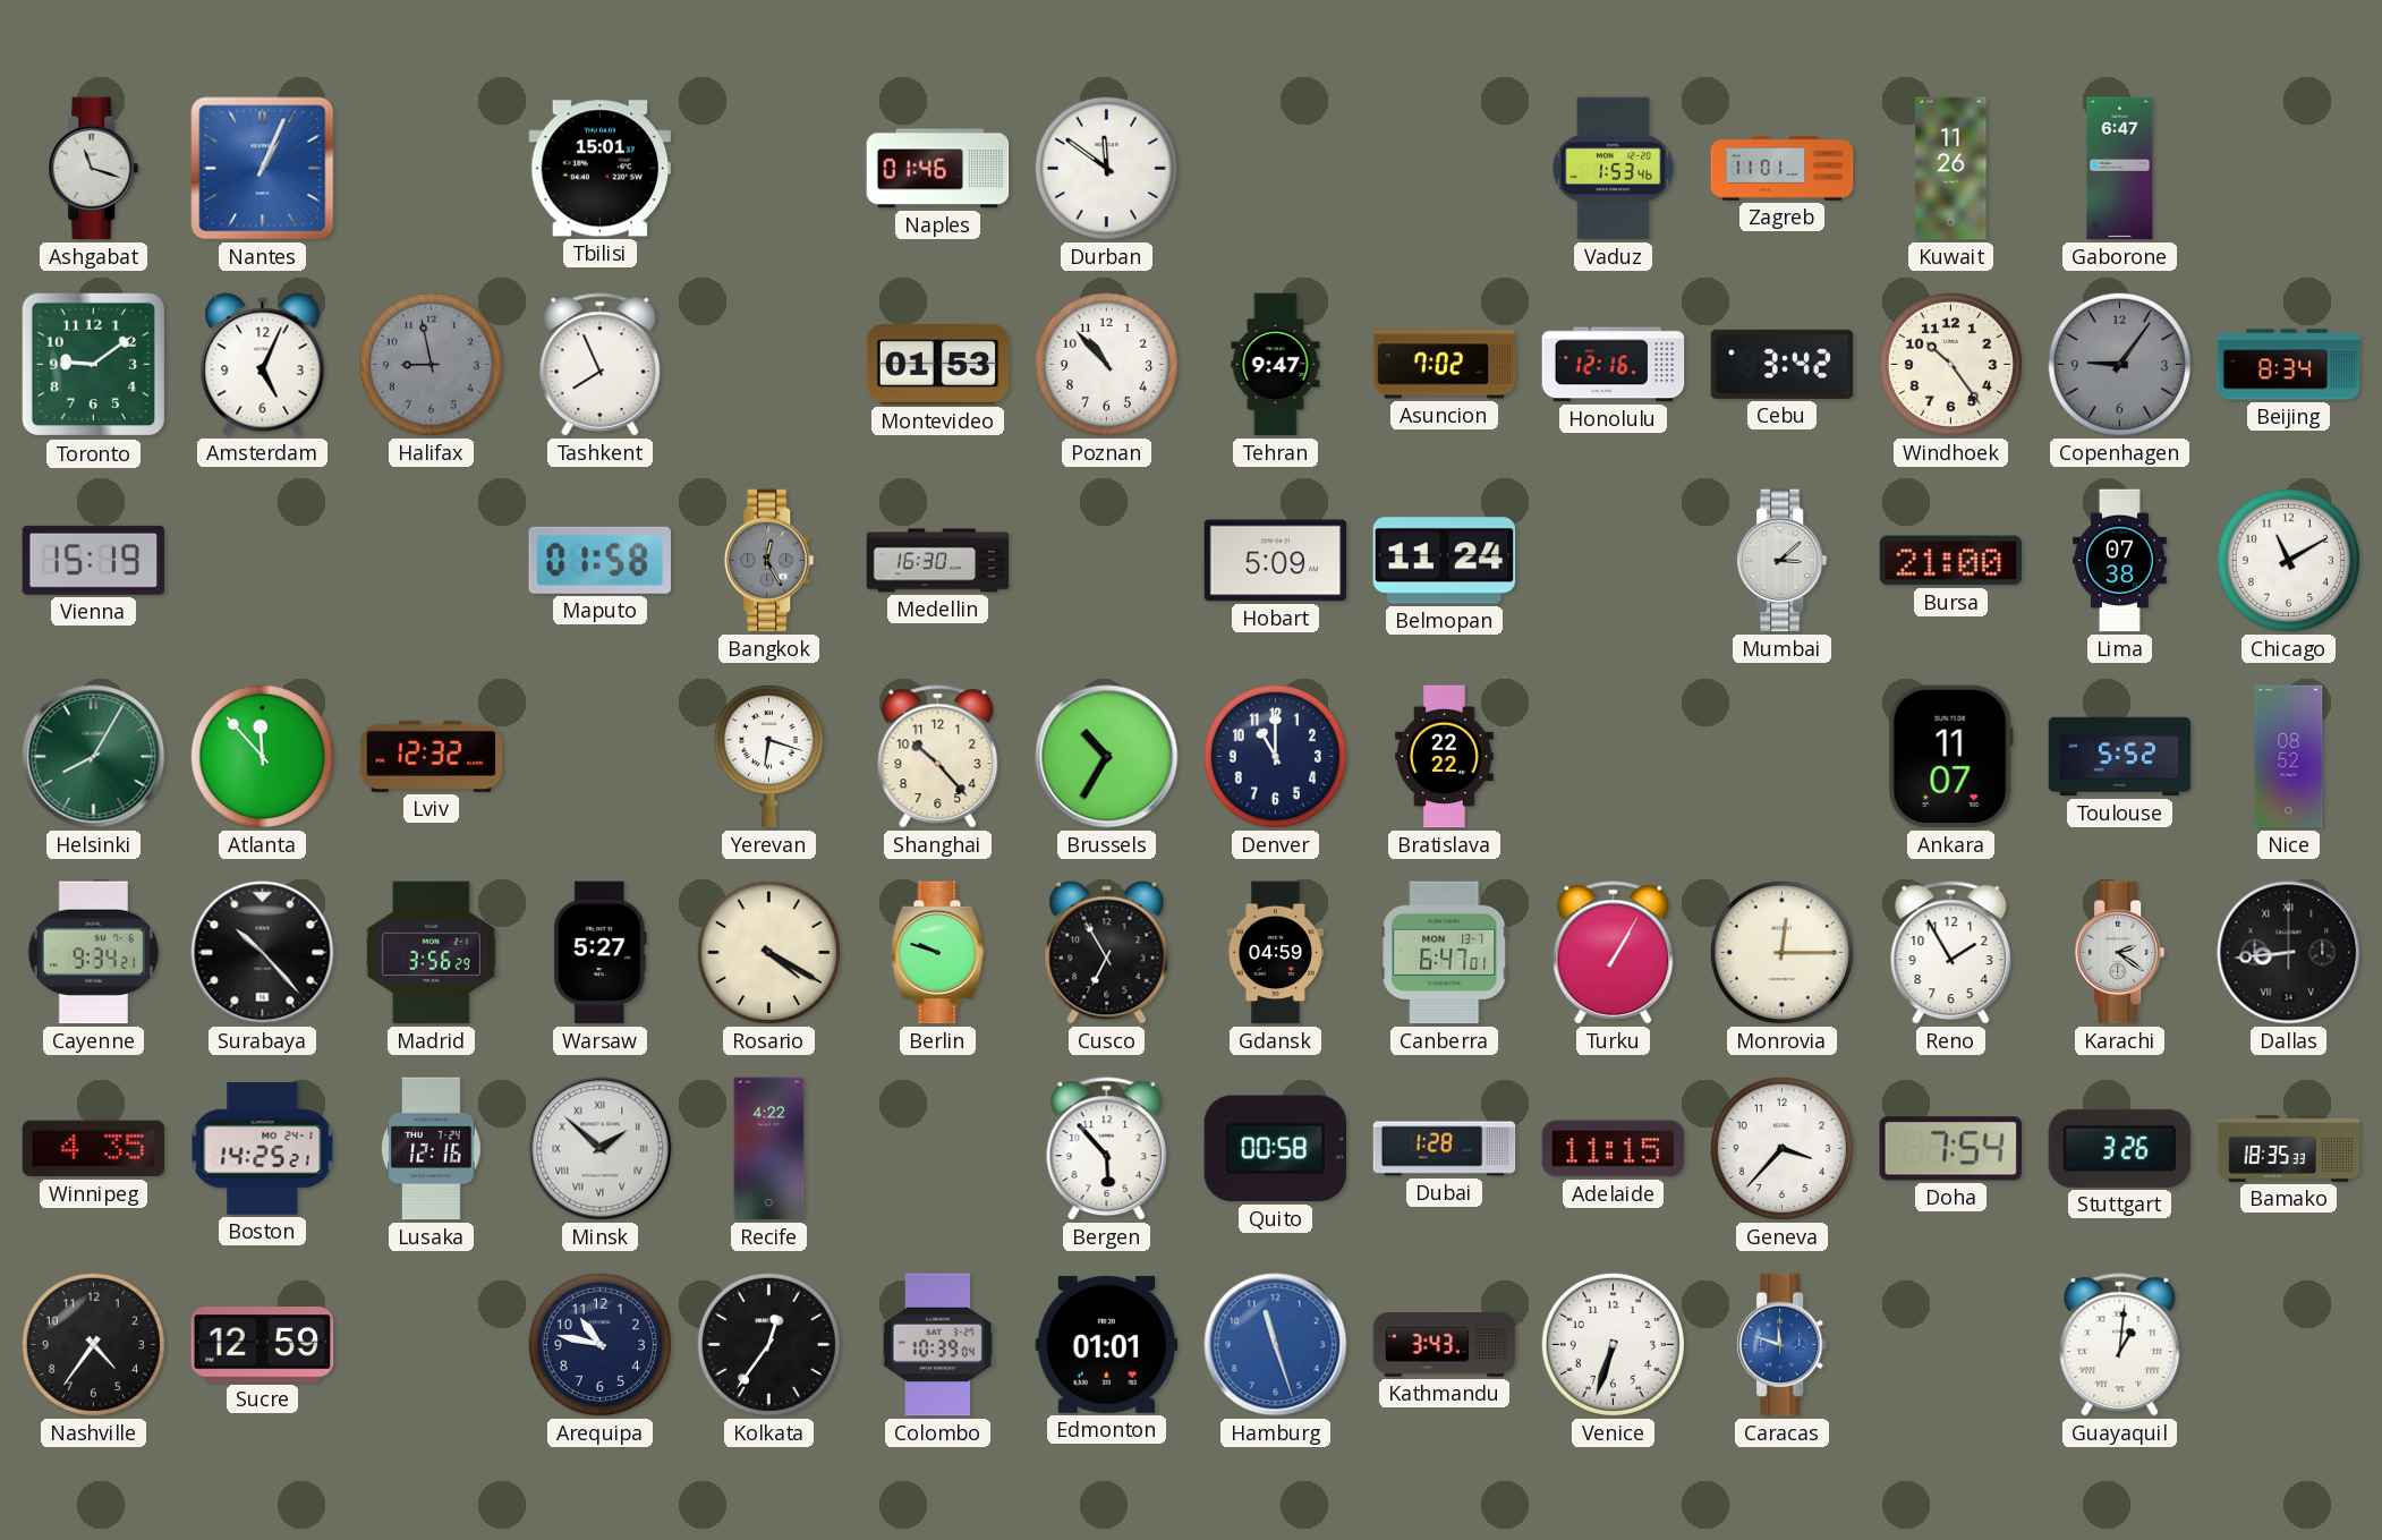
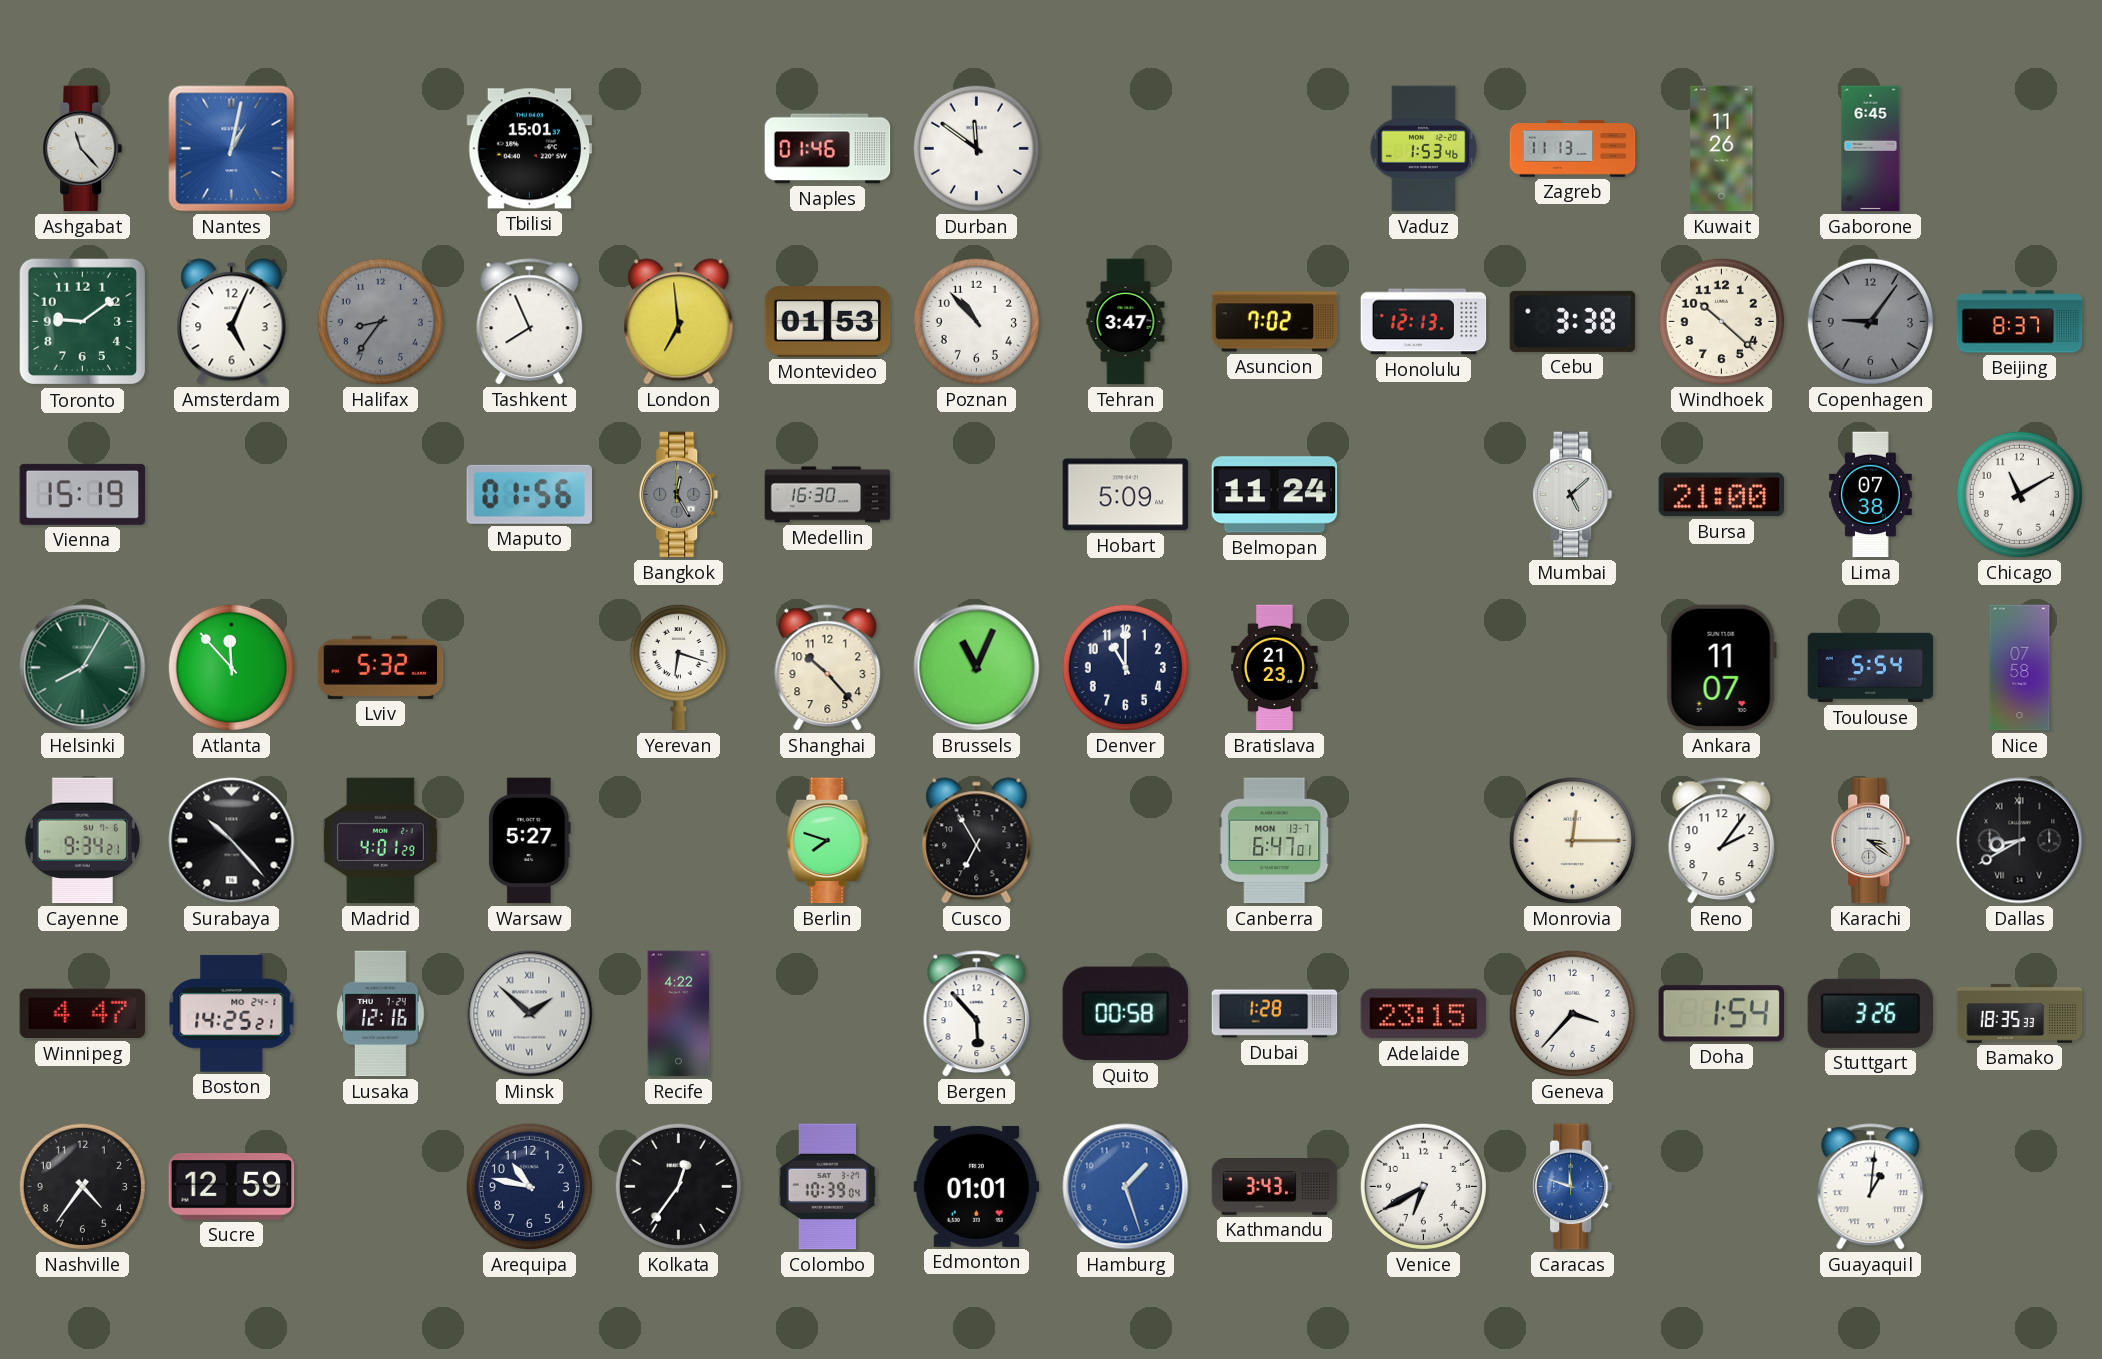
Ashgabat: 11:18 -> 11:23 (83, 149)
Nantes: 1:04 -> 1:02 (232, 149)
Zagreb: 11:01 -> 11:13 (1573, 149)
Gaborone: 6:47 -> 6:45 (1871, 149)
Halifax: 8:58 -> 8:36 (380, 321)
London: none -> 6:59 (679, 322)
Tehran: 9:47 -> 3:47 (1126, 322)
Honolulu: 12:16 -> 12:13 (1424, 322)
Cebu: 3:42 -> 3:38 (1573, 321)
Windhoek: 10:24 -> 10:22 (1721, 321)
Beijing: 8:34 -> 8:37 (2020, 322)
Maputo: 01:58 -> 01:56 (529, 494)
Mumbai: 3:08 -> 5:08 (1573, 495)
Lviv: 12:32 -> 5:32 (381, 667)
Brussels: 10:35 -> 11:04 (977, 668)
Bratislava: 22:22 -> 21:23 (1275, 668)
Toulouse: 5:52 -> 5:54 (1871, 668)
Nice: 08:52 -> 07:58 (2020, 668)
Madrid: 3:56 -> 4:01 (380, 841)
Rosario: 4:20 -> none (768, 952)
Berlin: 9:48 -> 7:48 (828, 841)
Gdansk: 04:59 -> none (1275, 953)
Turku: 1:05 -> none (1614, 953)
Reno: 1:55 -> 2:06 (1722, 841)
Karachi: 2:21 -> 3:21 (1871, 841)
Dallas: 8:44 -> 8:40 (2020, 841)
Winnipeg: 4:35 -> 4:47 (83, 1014)
Adelaide: 11:15 -> 23:15 (1424, 1014)
Doha: 7:54 -> 1:54 (1721, 1014)
Hamburg: 11:27 -> 1:27 (1126, 1187)
Venice: 6:33 -> 6:40 (1423, 1186)
